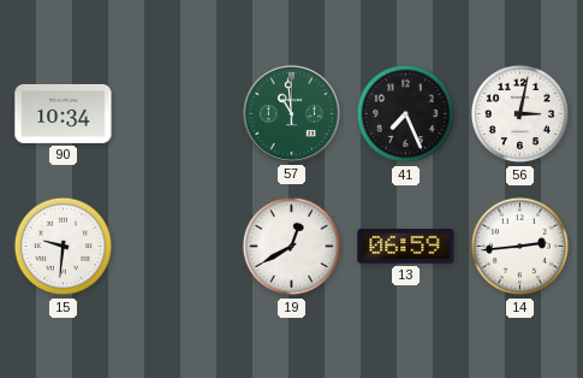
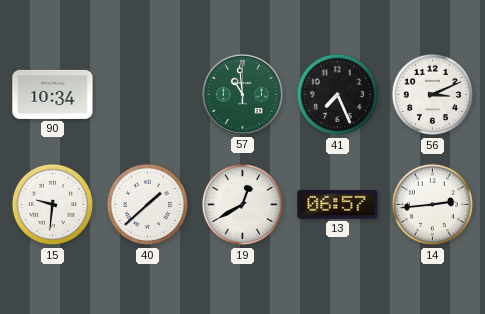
56: 3:02 -> 3:11 (433, 95)
40: none -> 1:38 (148, 205)
13: 06:59 -> 06:57 (338, 205)
